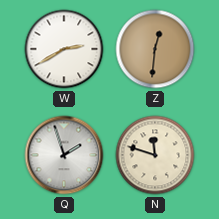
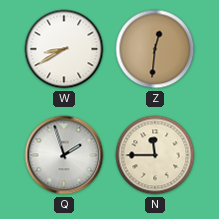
W: 2:40 -> 8:40 (64, 49)
N: 11:48 -> 11:45 (155, 155)
